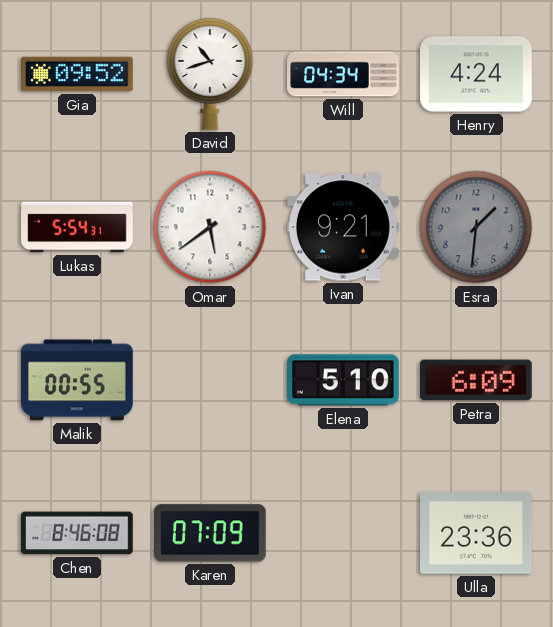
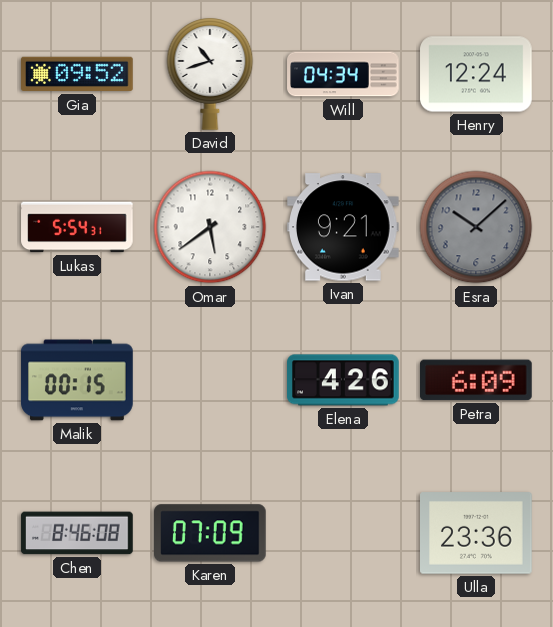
Henry: 4:24 -> 12:24 (476, 74)
Esra: 1:31 -> 10:08 (476, 227)
Malik: 00:55 -> 00:15 (77, 380)
Elena: 5:10 -> 4:26 (343, 380)
